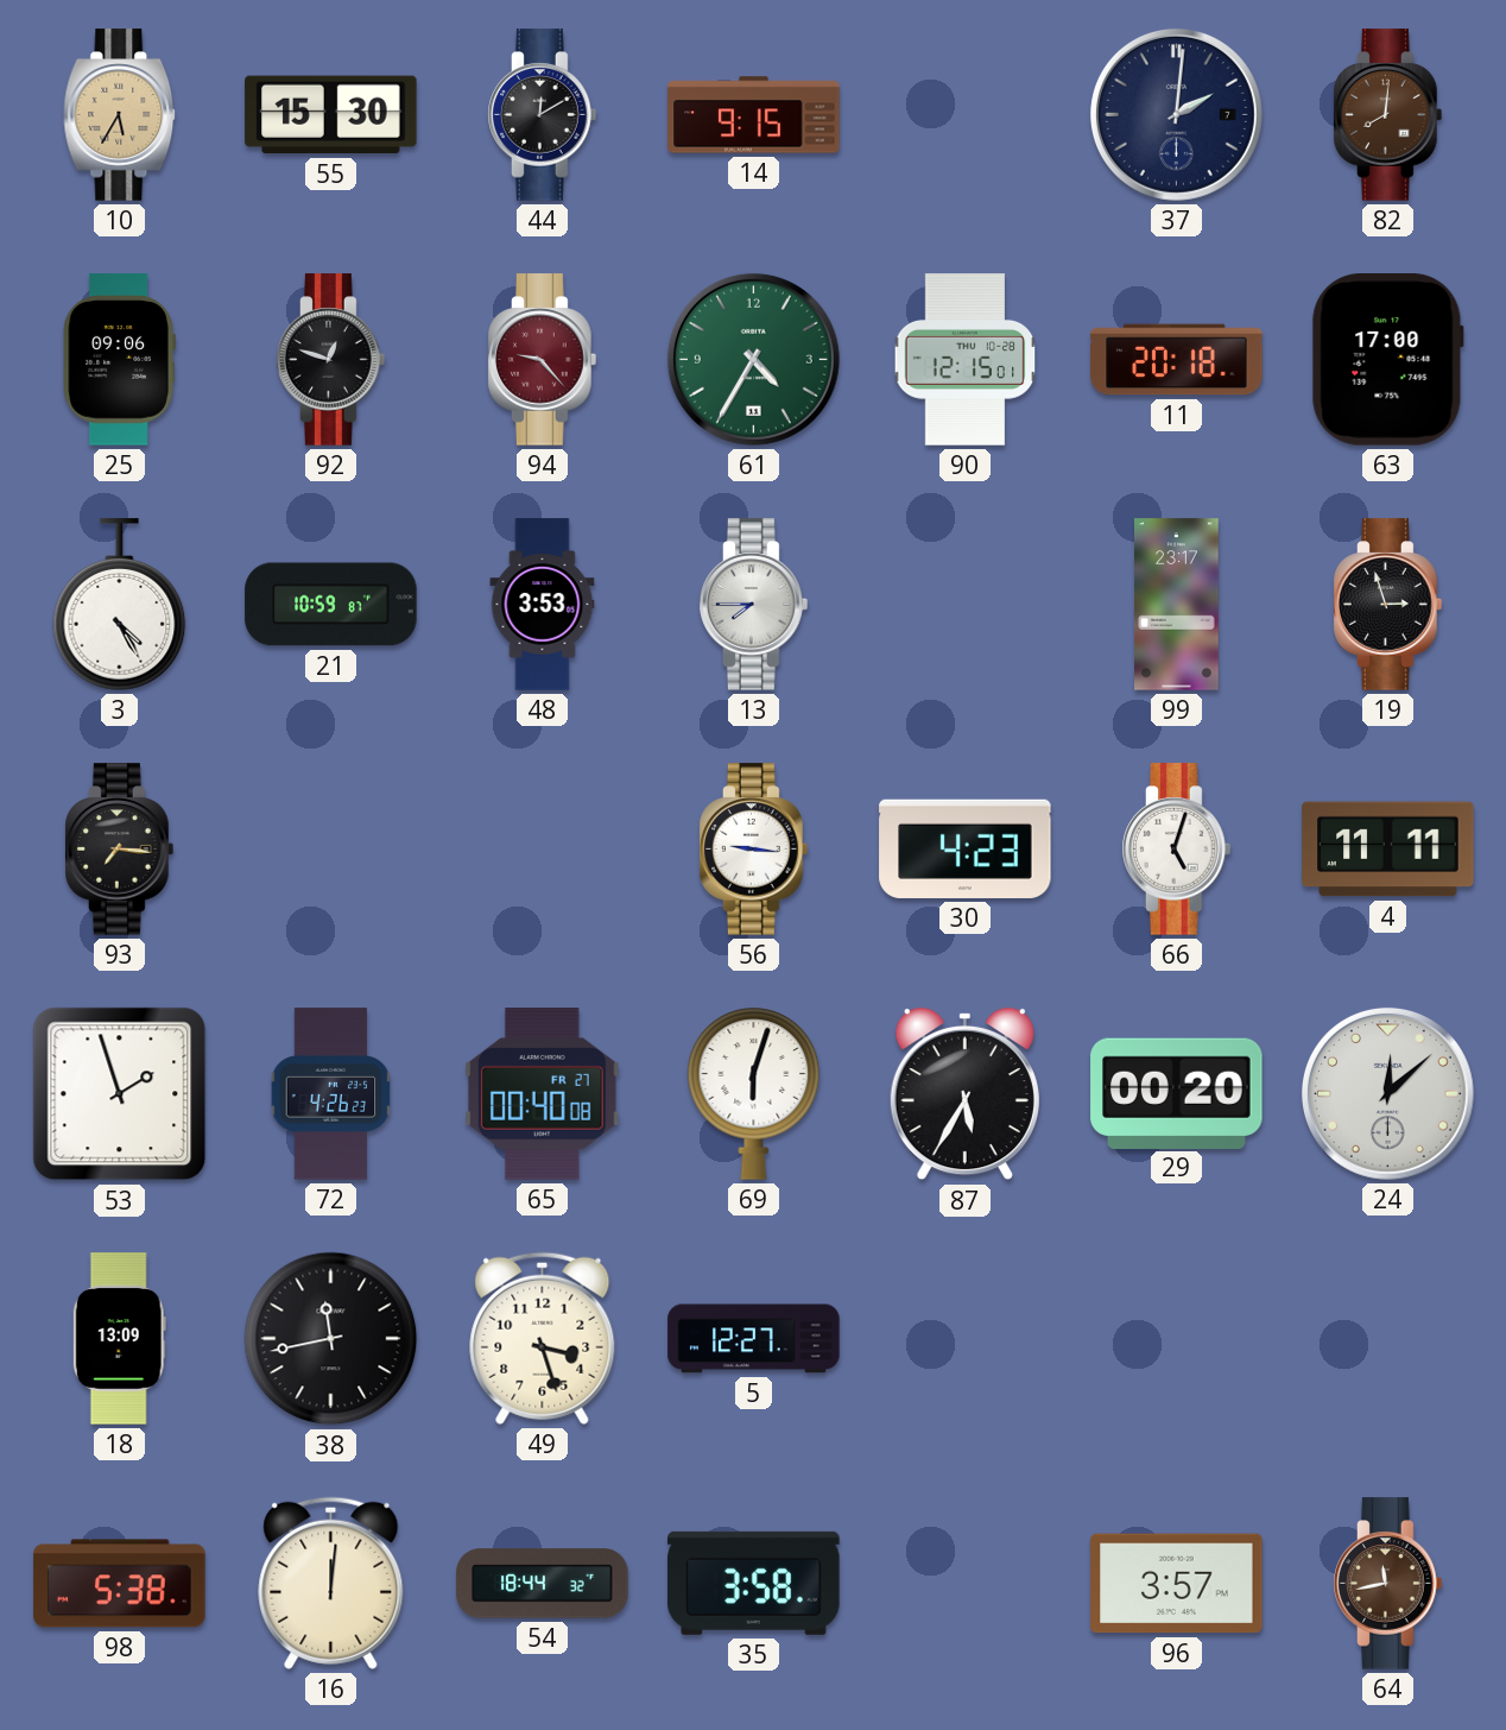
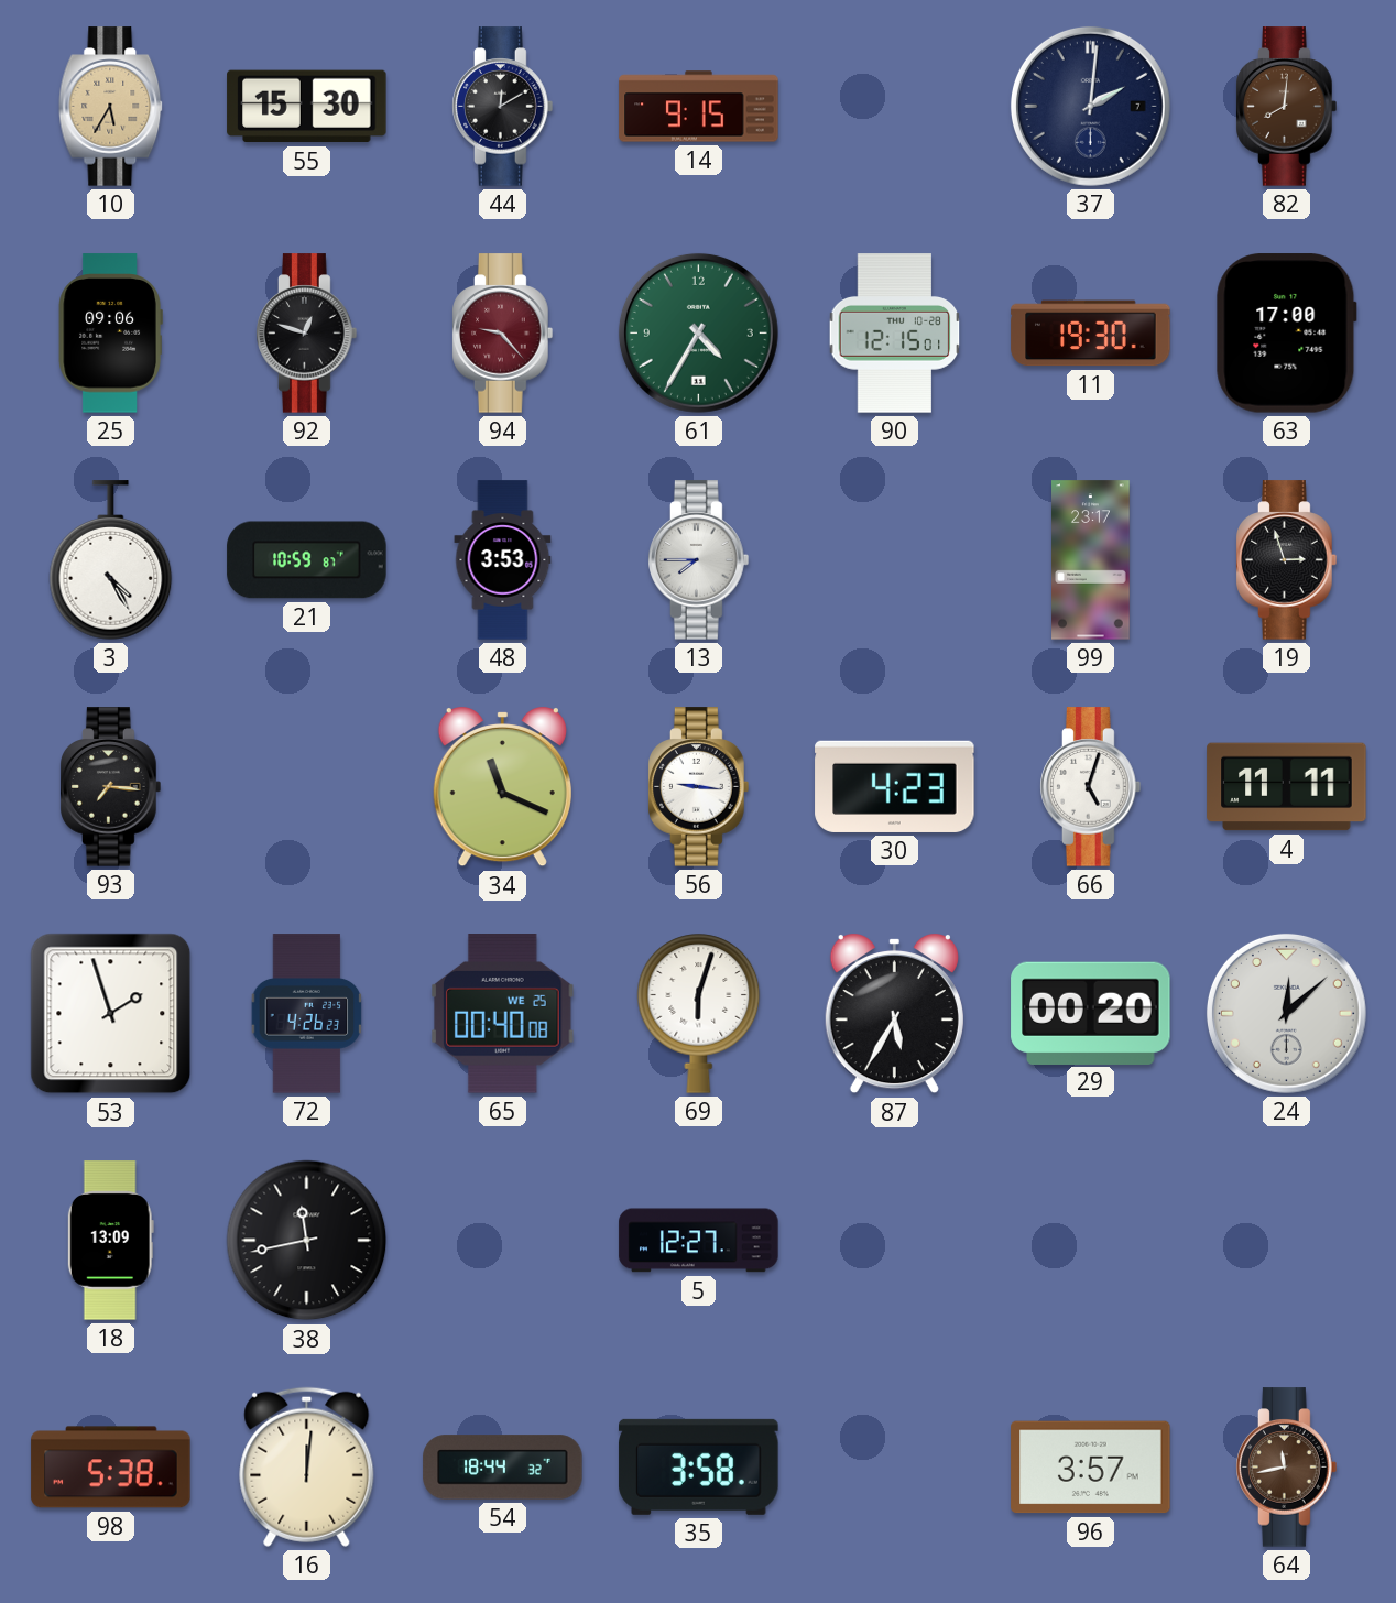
11: 20:18 -> 19:30 (1091, 334)
34: none -> 11:19 (502, 788)
65 date: FR 27 -> WE 25 (503, 1014)
49: 3:27 -> none (543, 1338)
